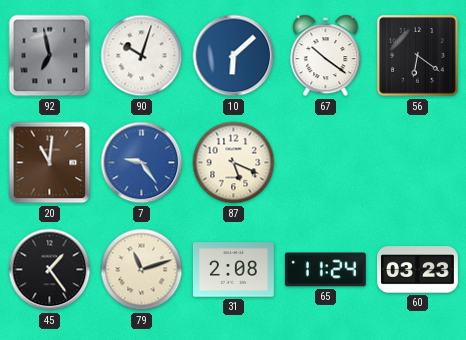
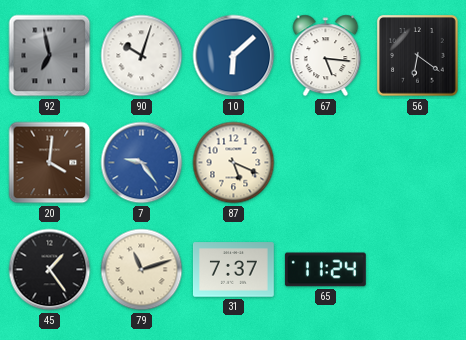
67: 10:21 -> 5:16 (326, 56)
20: 11:01 -> 4:01 (50, 163)
31: 2:08 -> 7:37 (233, 270)
60: 03:23 -> none (418, 270)
